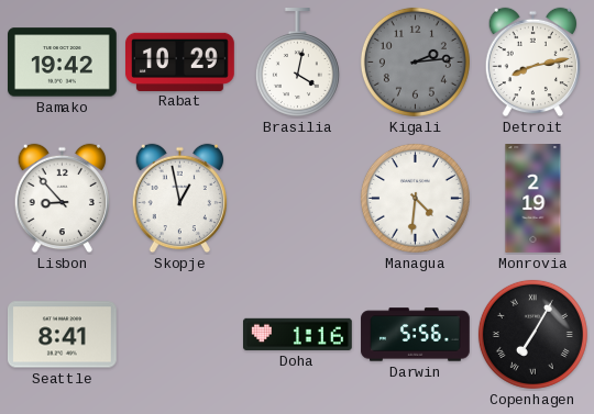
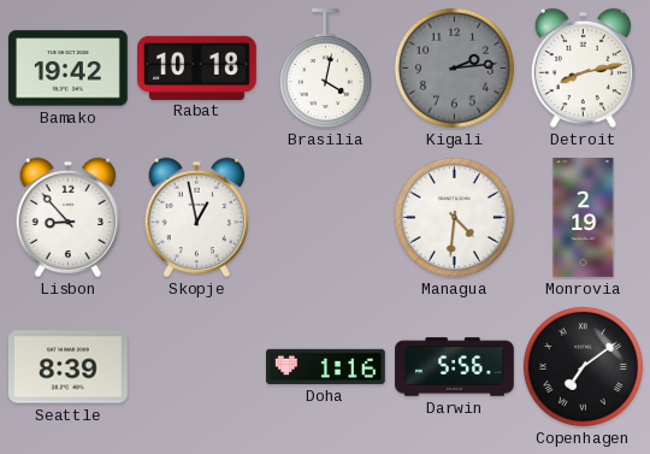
Rabat: 10:29 -> 10:18 (197, 67)
Seattle: 8:41 -> 8:39 (69, 367)
Copenhagen: 7:05 -> 7:09 (583, 366)
